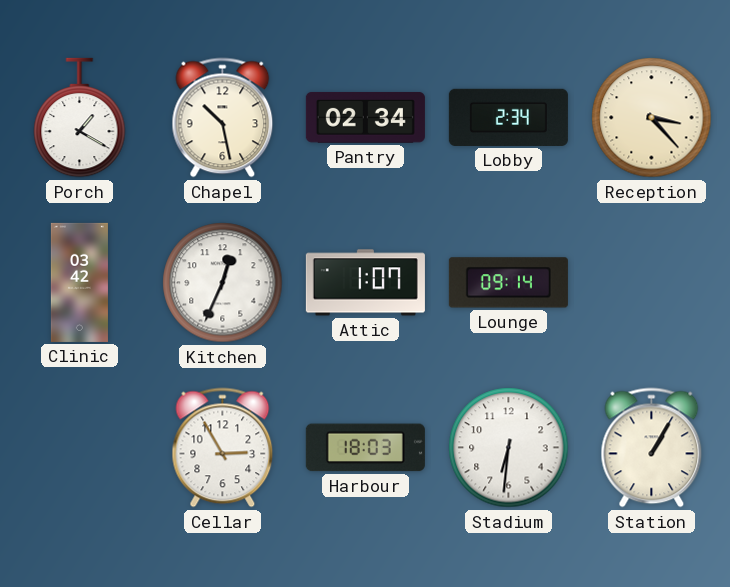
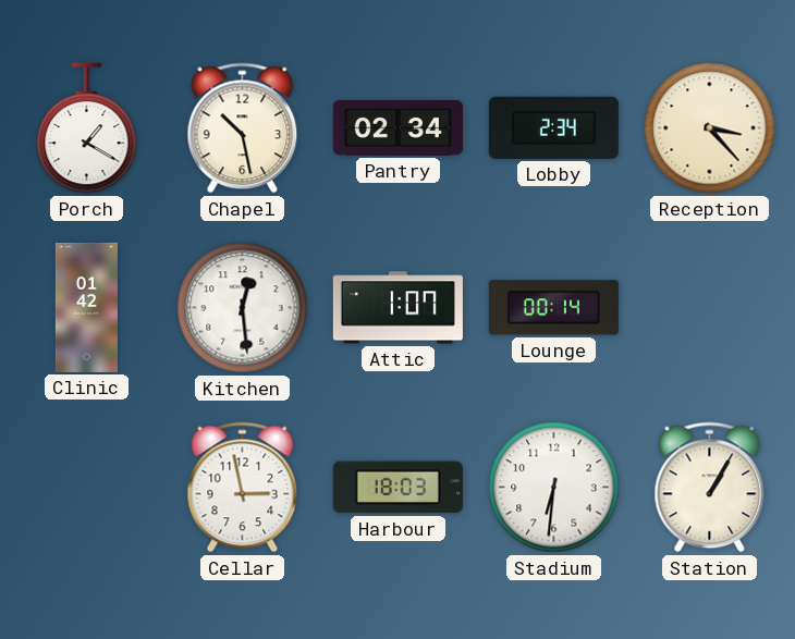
Clinic: 03:42 -> 01:42 (86, 307)
Kitchen: 12:34 -> 12:29 (243, 308)
Lounge: 09:14 -> 00:14 (553, 308)
Cellar: 2:55 -> 2:58 (243, 488)
